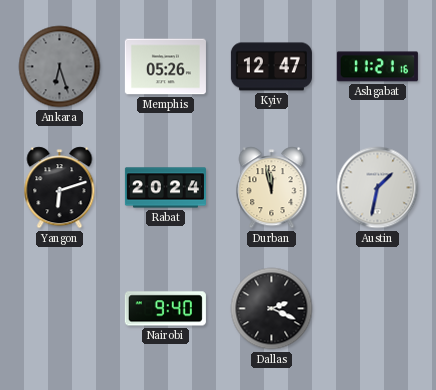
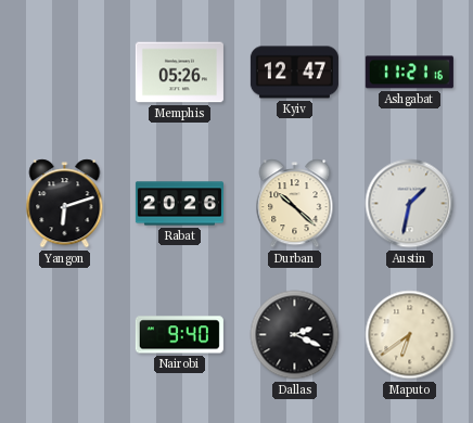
Ankara: 6:27 -> none (60, 67)
Rabat: 20:24 -> 20:26 (179, 204)
Durban: 11:58 -> 10:22 (295, 204)
Maputo: none -> 6:39 (410, 335)
